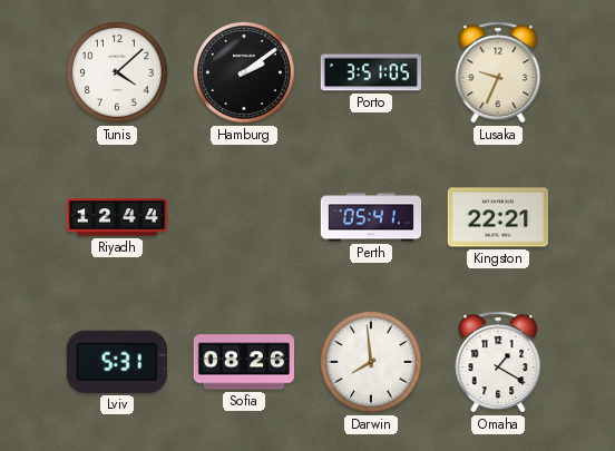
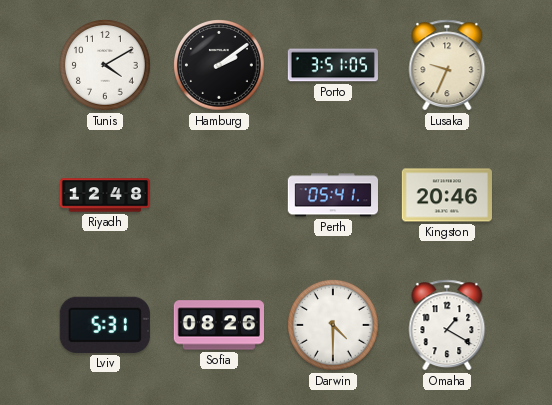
Tunis: 4:08 -> 4:10 (106, 66)
Riyadh: 12:44 -> 12:48 (105, 195)
Kingston: 22:21 -> 20:46 (446, 195)
Darwin: 7:59 -> 4:30 (334, 326)
